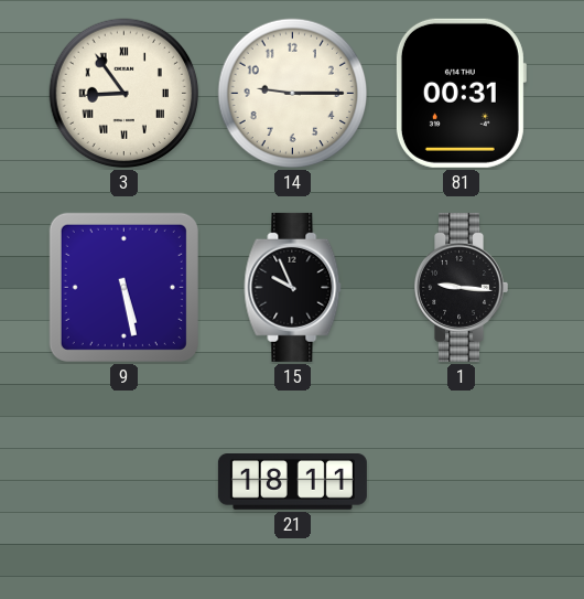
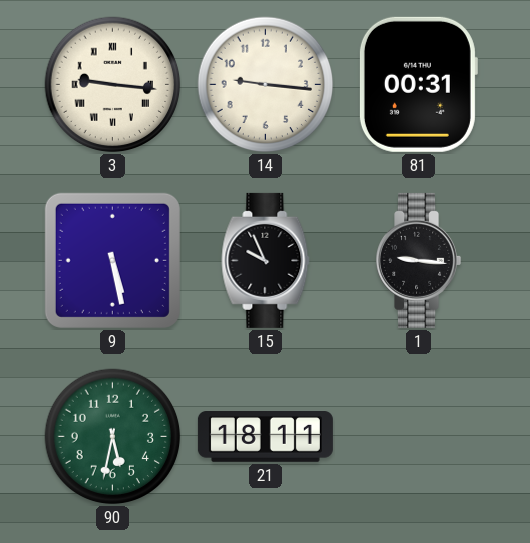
3: 8:54 -> 9:16 (113, 85)
14: 9:15 -> 9:16 (266, 85)
90: none -> 5:32 (113, 437)
